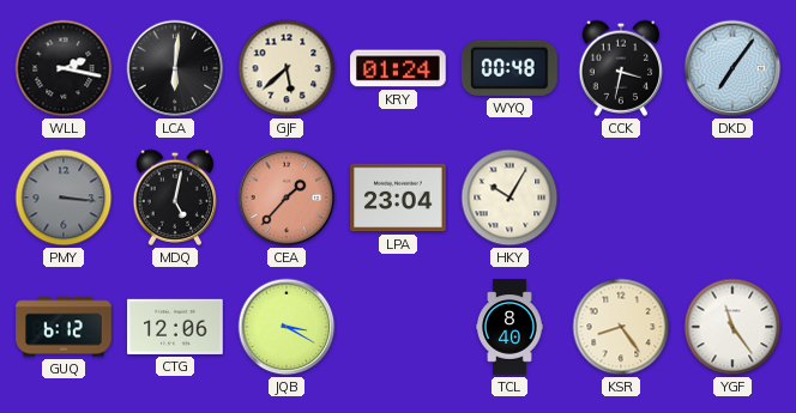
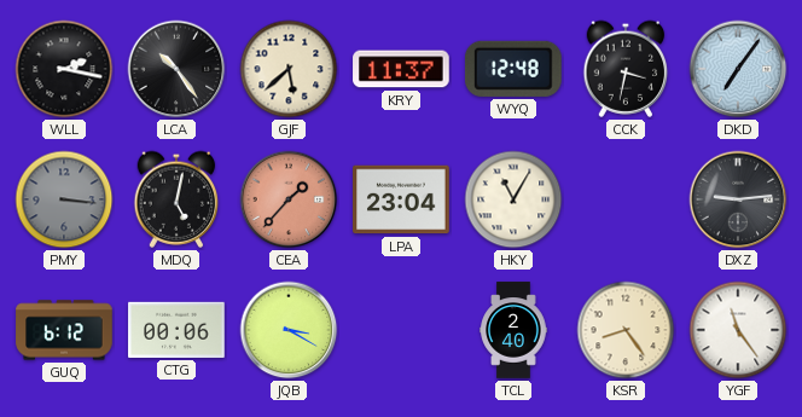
LCA: 6:01 -> 10:24 (176, 69)
KRY: 01:24 -> 11:37 (401, 69)
WYQ: 00:48 -> 12:48 (513, 69)
HKY: 10:05 -> 11:05 (513, 199)
DXZ: none -> 9:14 (738, 199)
CTG: 12:06 -> 00:06 (176, 330)
TCL: 8:40 -> 2:40 (513, 330)
